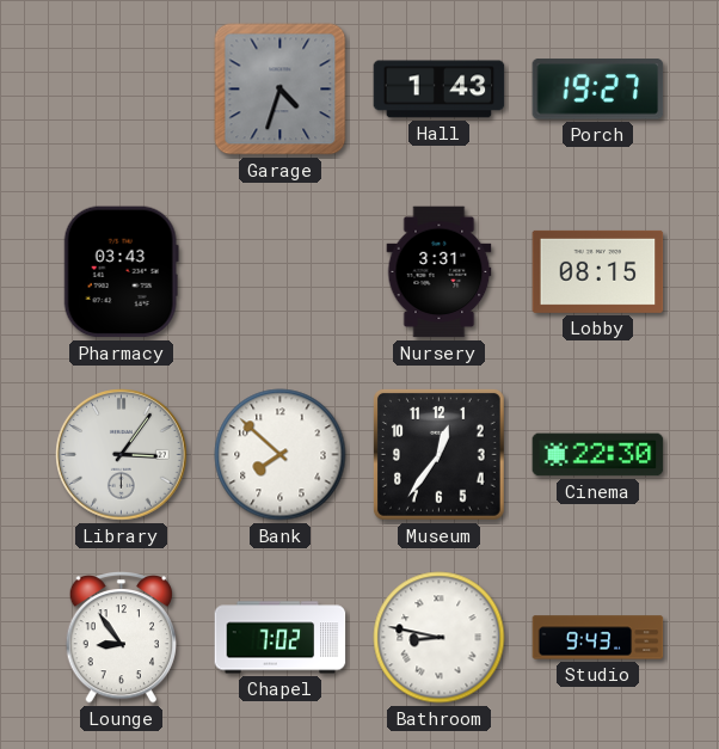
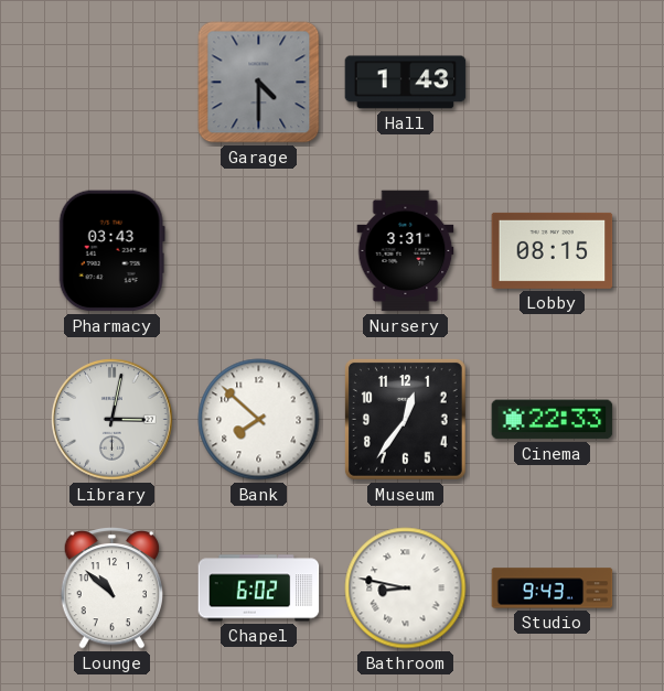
Garage: 4:33 -> 4:30 (259, 83)
Porch: 19:27 -> none (598, 90)
Library: 3:06 -> 3:02 (113, 420)
Cinema: 22:30 -> 22:33 (553, 420)
Lounge: 8:54 -> 10:52 (111, 589)
Chapel: 7:02 -> 6:02 (259, 589)
